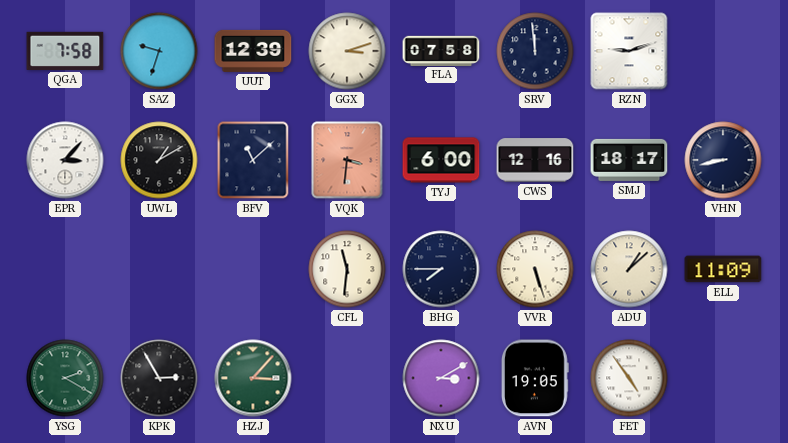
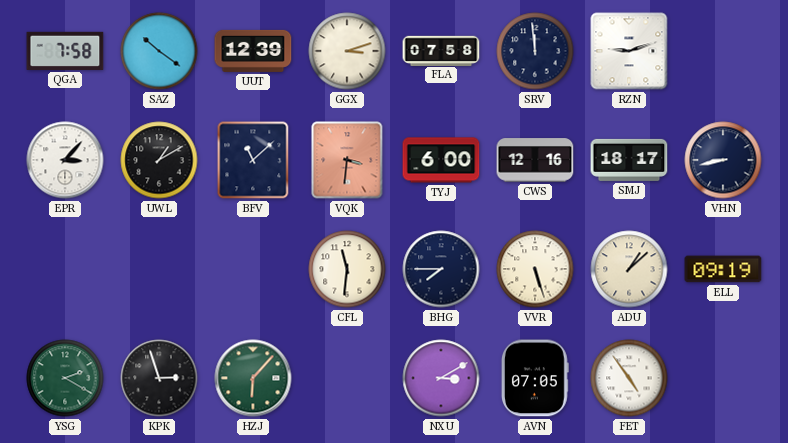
SAZ: 9:33 -> 10:21 (159, 51)
ELL: 11:09 -> 09:19 (723, 269)
KPK: 2:55 -> 2:57 (159, 378)
HZJ: 3:07 -> 6:07 (253, 378)
AVN: 19:05 -> 07:05 (535, 378)
